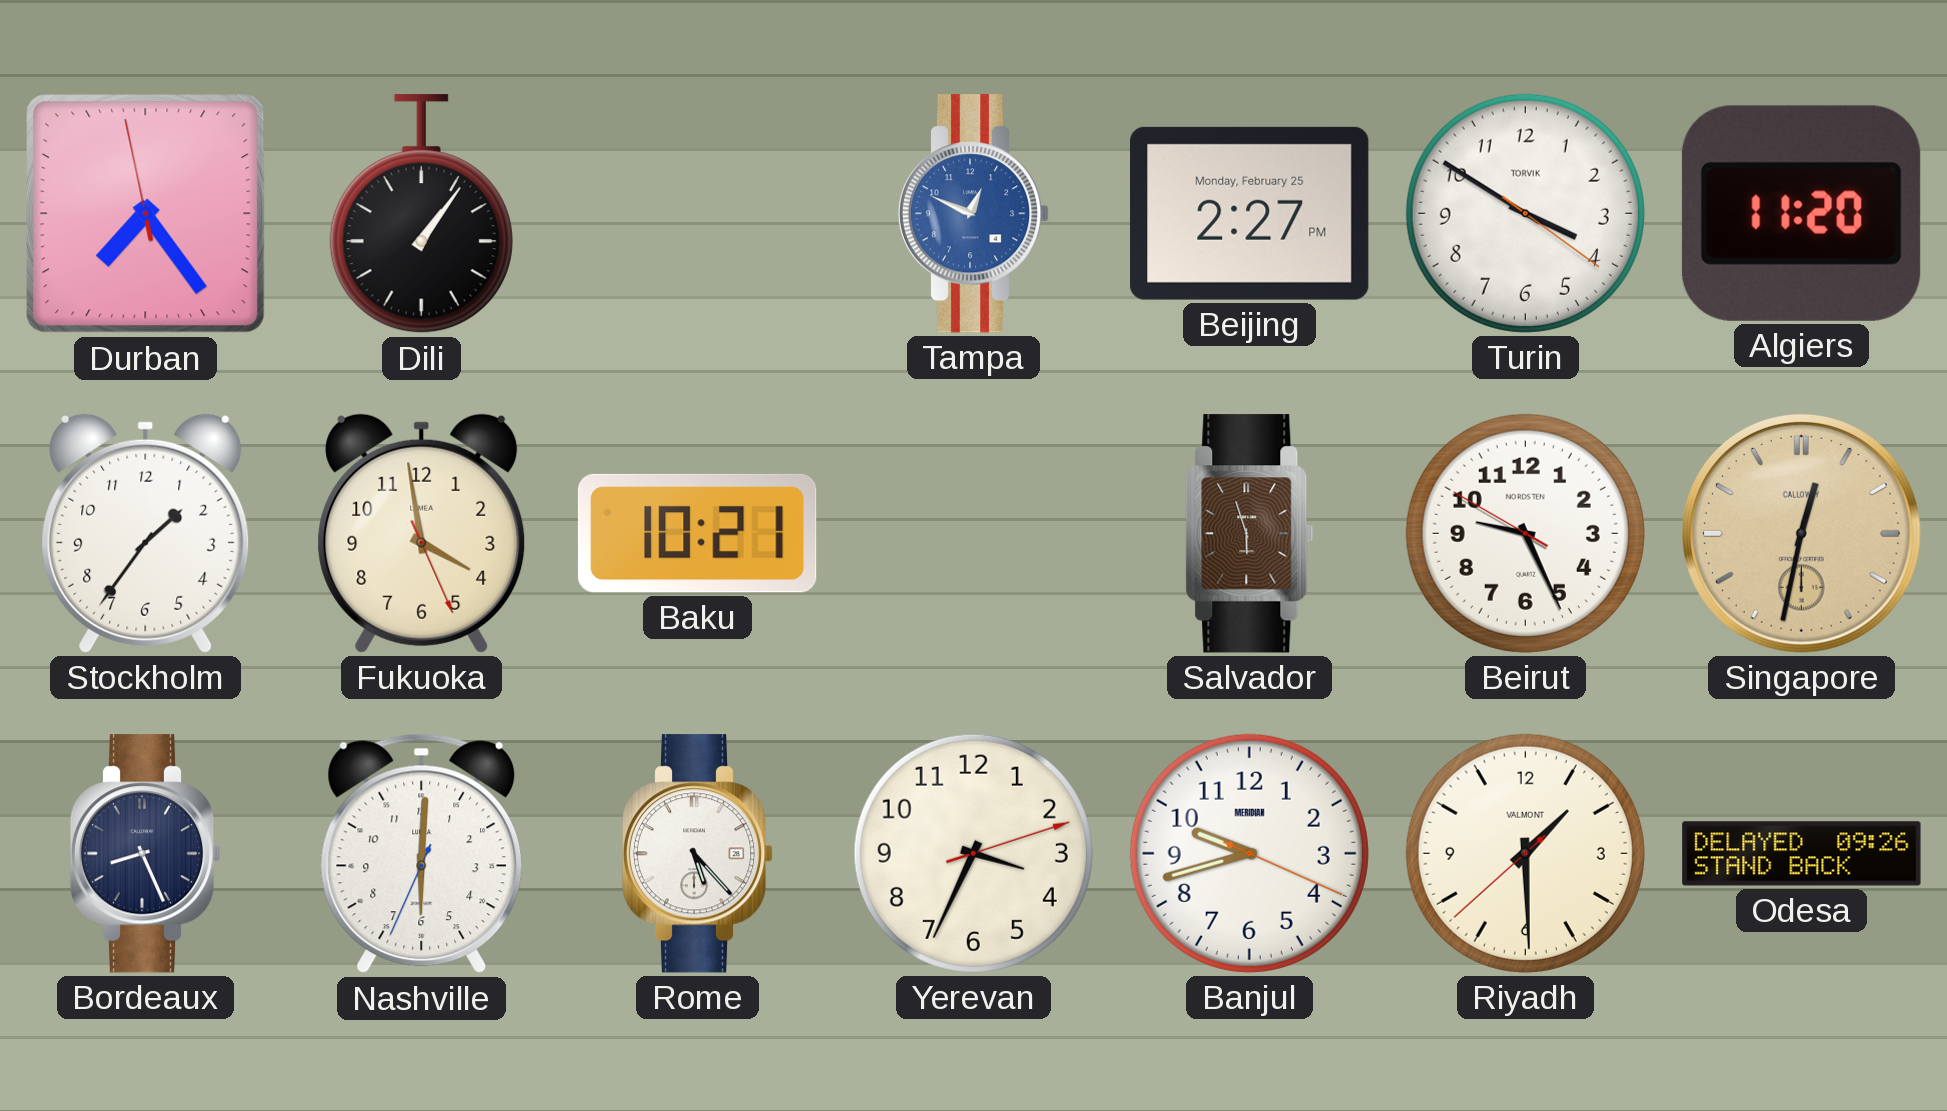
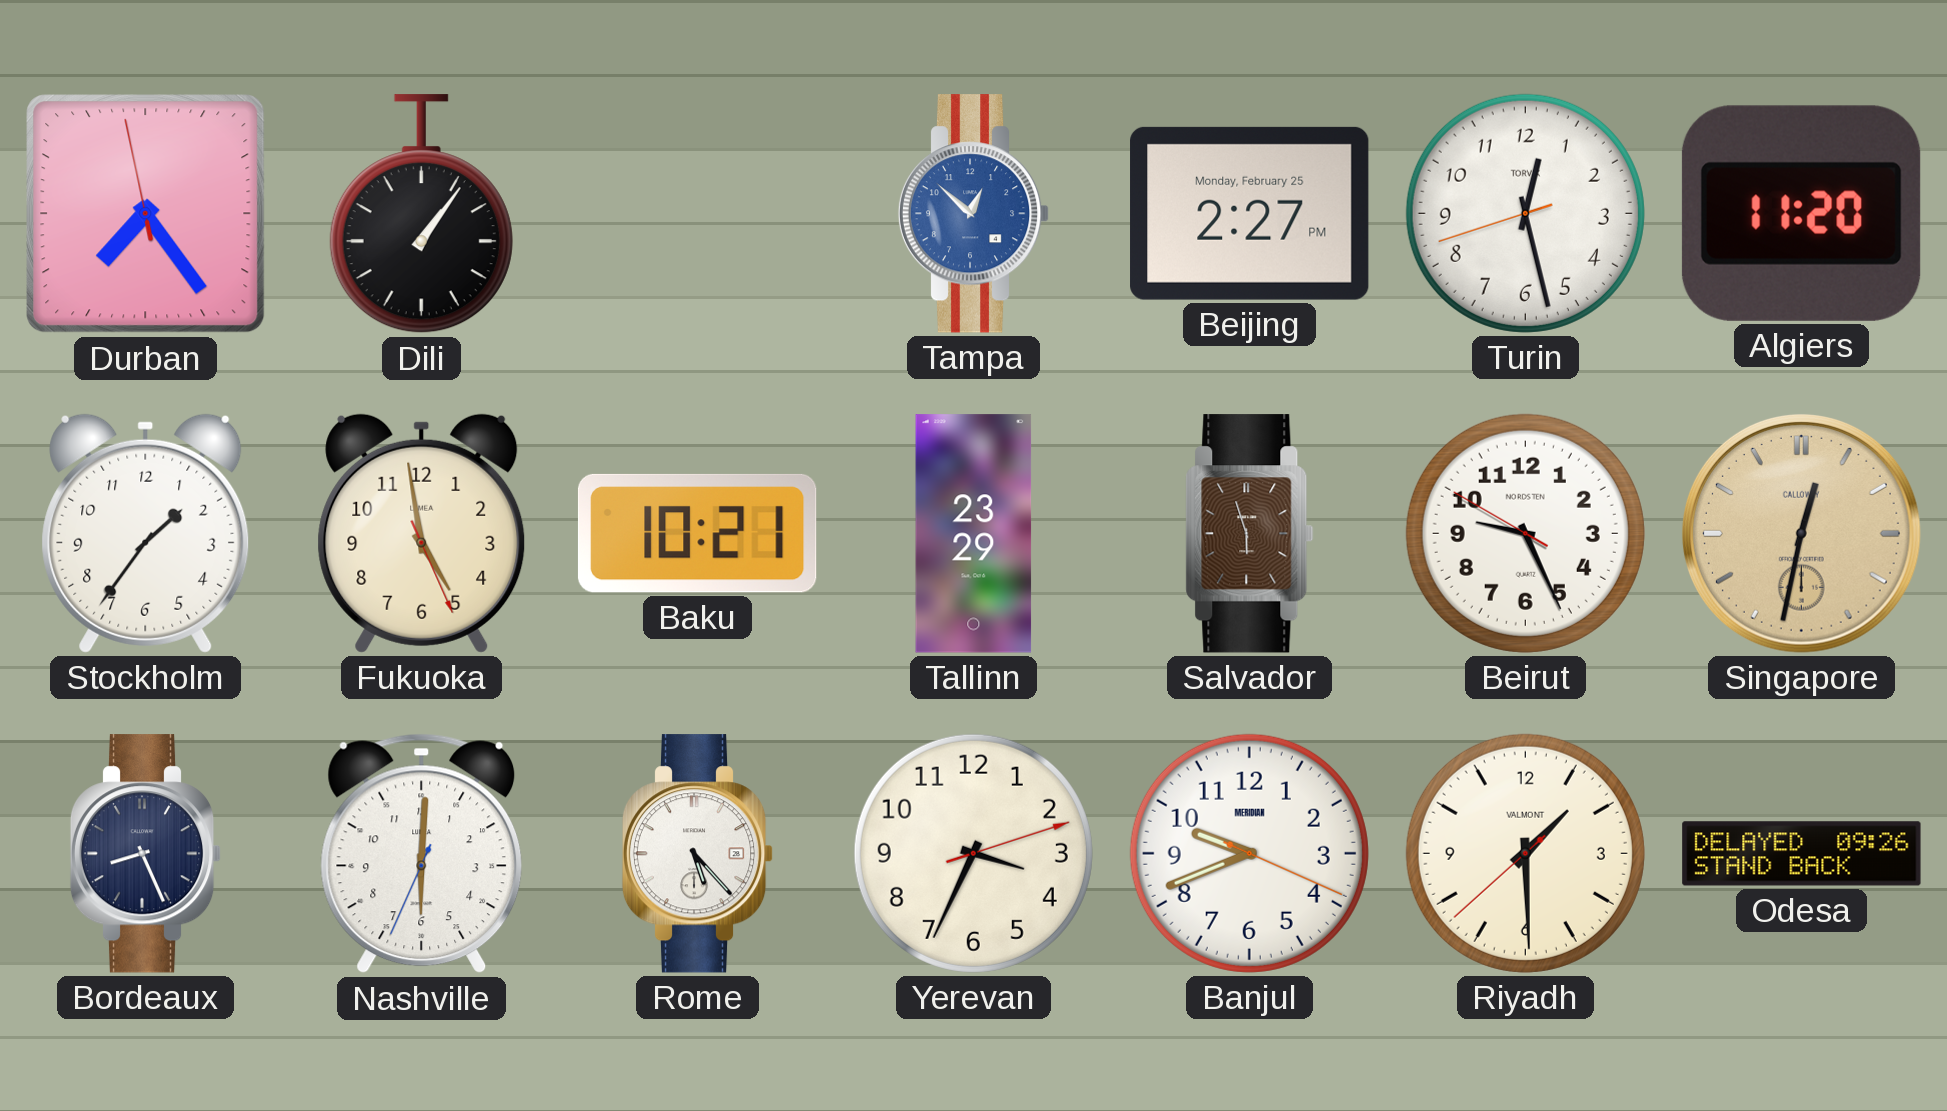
Tampa: 12:49 -> 12:52 (974, 214)
Turin: 3:50 -> 12:27 (1525, 213)
Fukuoka: 3:58 -> 4:58 (422, 533)
Tallinn: none -> 23:29 (974, 534)
Banjul: 9:42 -> 9:41 (1249, 853)
